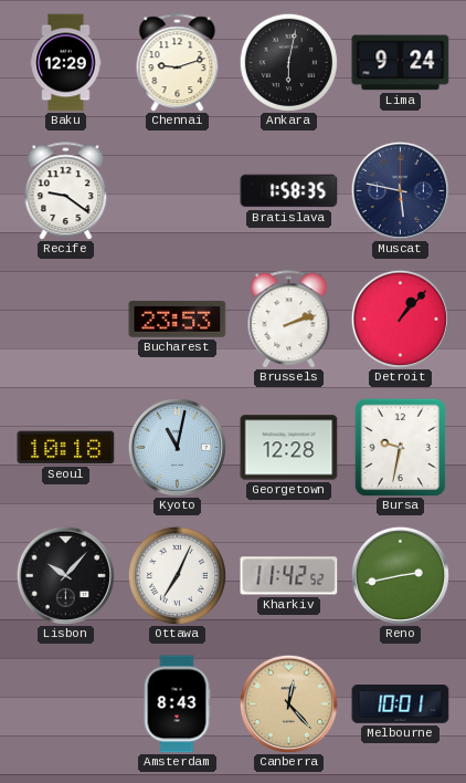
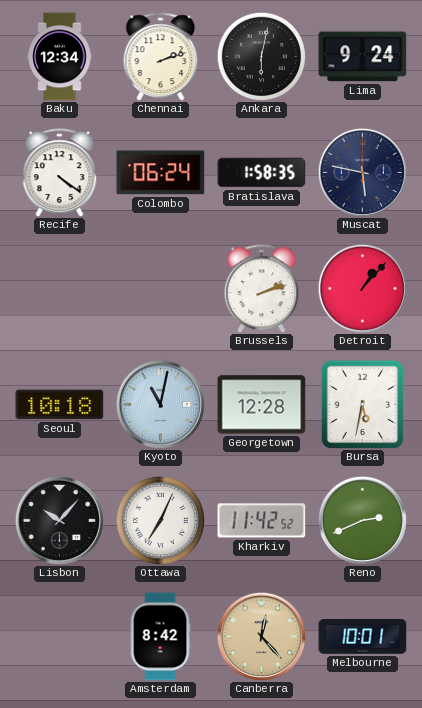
Baku: 12:29 -> 12:34 (60, 57)
Chennai: 9:12 -> 2:12 (161, 57)
Recife: 9:21 -> 4:21 (60, 173)
Colombo: none -> 06:24 (161, 173)
Bucharest: 23:53 -> none (178, 319)
Bursa: 9:32 -> 5:32 (363, 404)
Reno: 2:43 -> 2:41 (362, 520)
Amsterdam: 8:43 -> 8:42 (160, 637)
